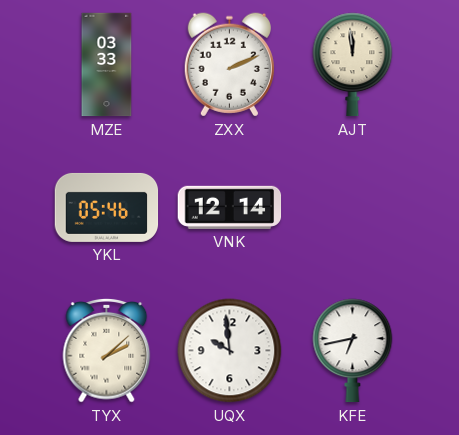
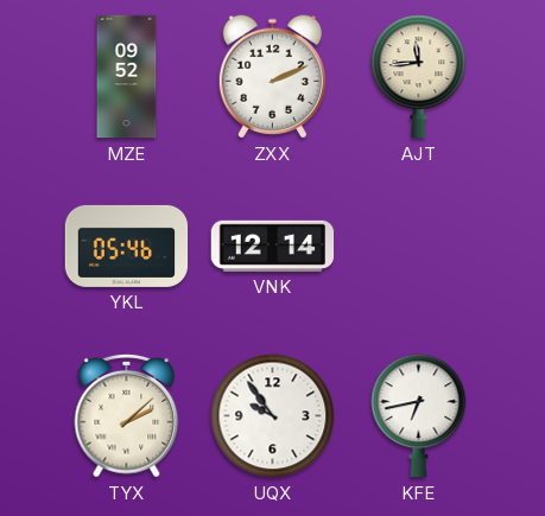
MZE: 03:33 -> 09:52 (127, 77)
AJT: 11:59 -> 11:44 (419, 77)
UQX: 9:59 -> 9:54 (273, 416)
